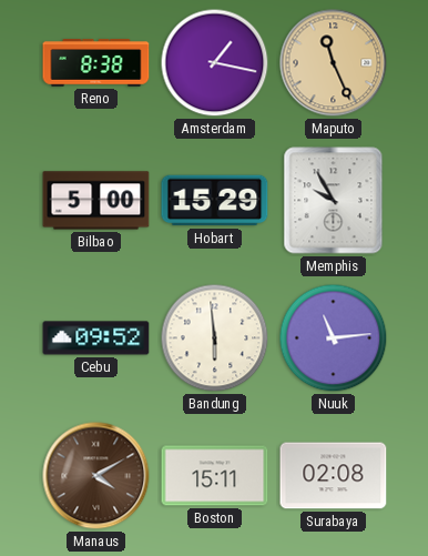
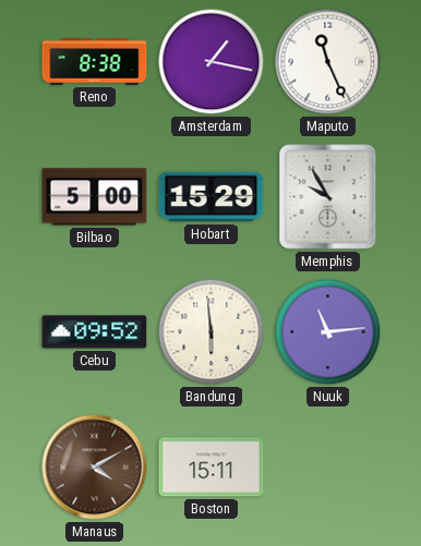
Maputo dial: champagne -> white (328, 62)
Surabaya: 02:08 -> none (334, 476)
